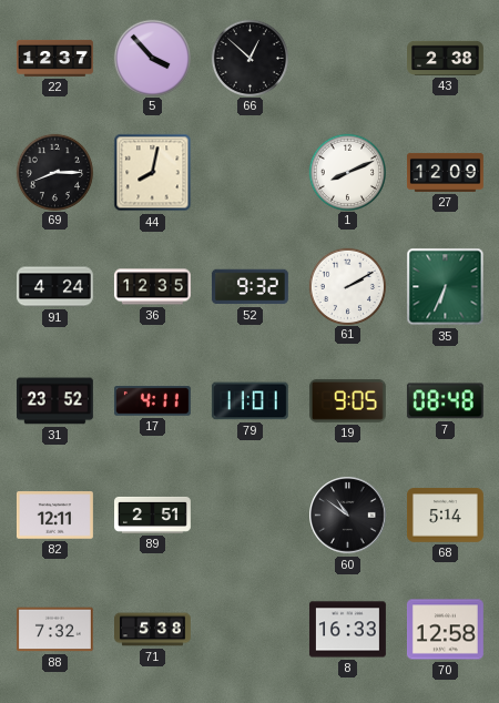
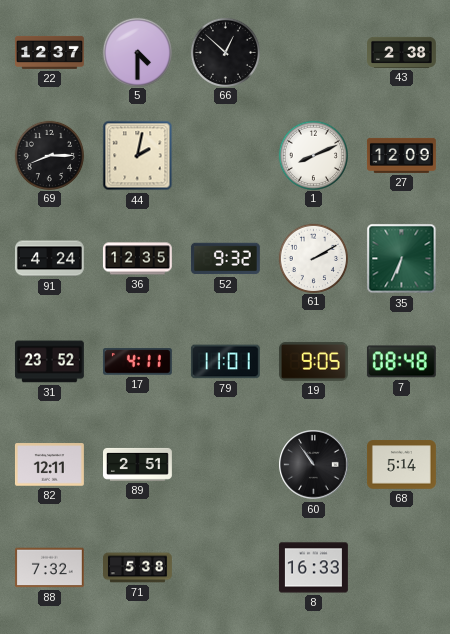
5: 3:53 -> 4:30 (137, 52)
44: 8:02 -> 2:02 (138, 156)
60: 10:51 -> 10:54 (314, 465)
70: 12:58 -> none (445, 630)
